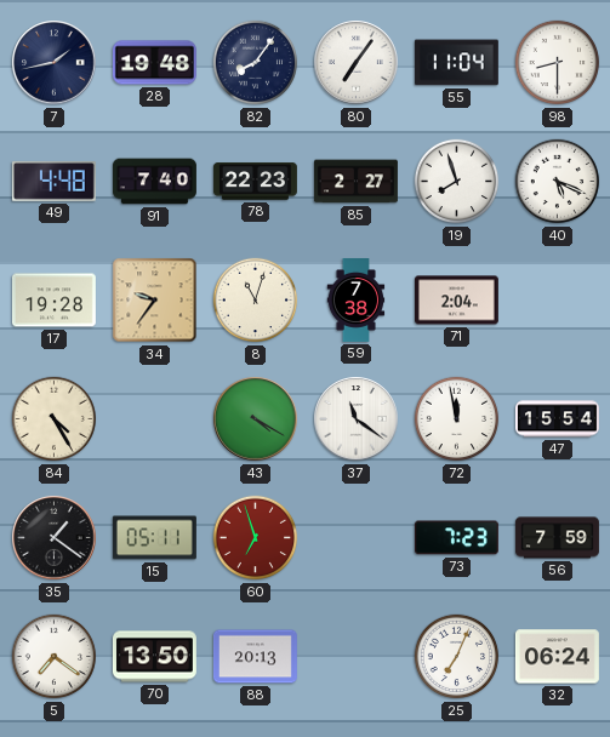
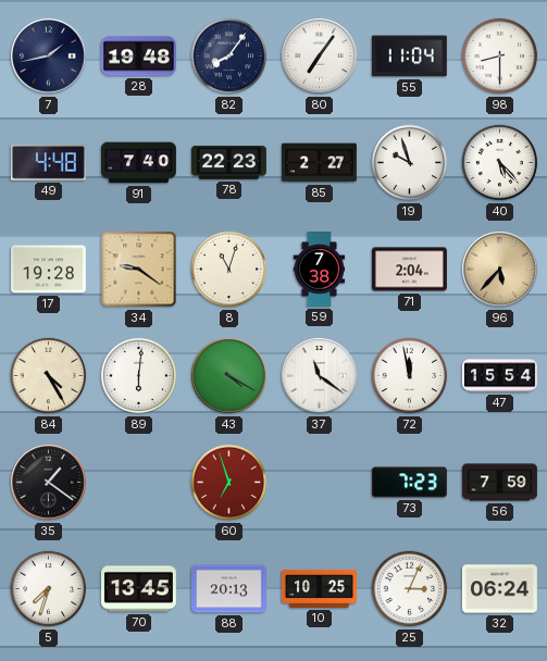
19: 7:57 -> 9:57 (410, 163)
40: 5:19 -> 5:23 (500, 163)
34: 9:36 -> 9:21 (139, 270)
96: none -> 5:37 (500, 270)
89: none -> 6:01 (139, 376)
15: 05:11 -> none (154, 538)
5: 7:21 -> 7:33 (49, 589)
70: 13:50 -> 13:45 (138, 589)
10: none -> 10:25 (319, 588)
25: 7:04 -> 3:04 (410, 589)
